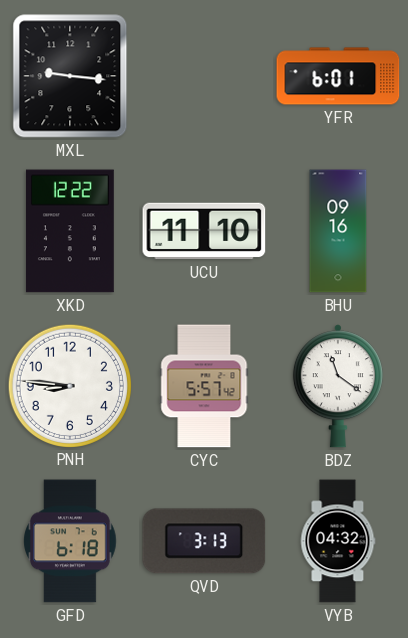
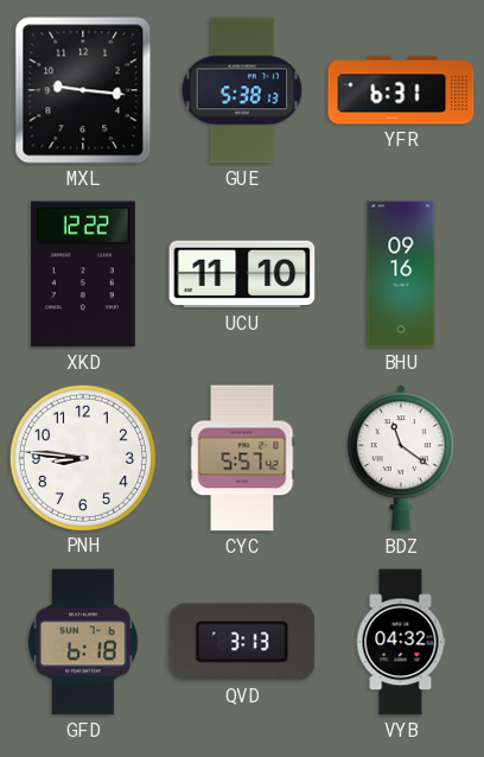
GUE: none -> 5:38 (242, 90)
YFR: 6:01 -> 6:31 (401, 90)
